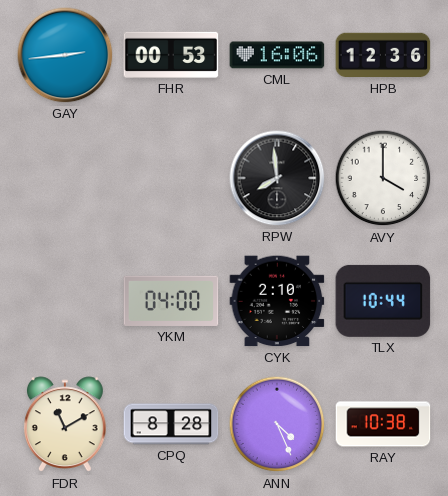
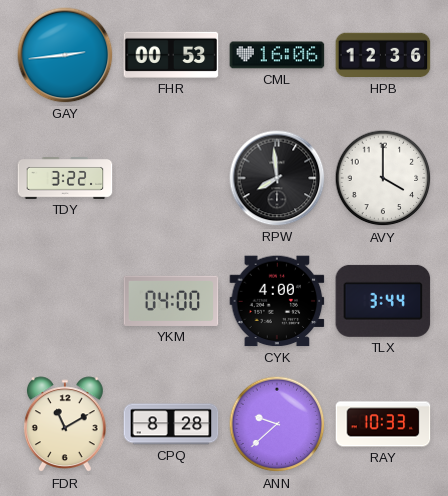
TDY: none -> 3:22 (65, 178)
CYK: 2:10 -> 4:00 (277, 301)
TLX: 10:44 -> 3:44 (383, 301)
ANN: 4:26 -> 9:38 (277, 424)
RAY: 10:38 -> 10:33 (383, 424)
